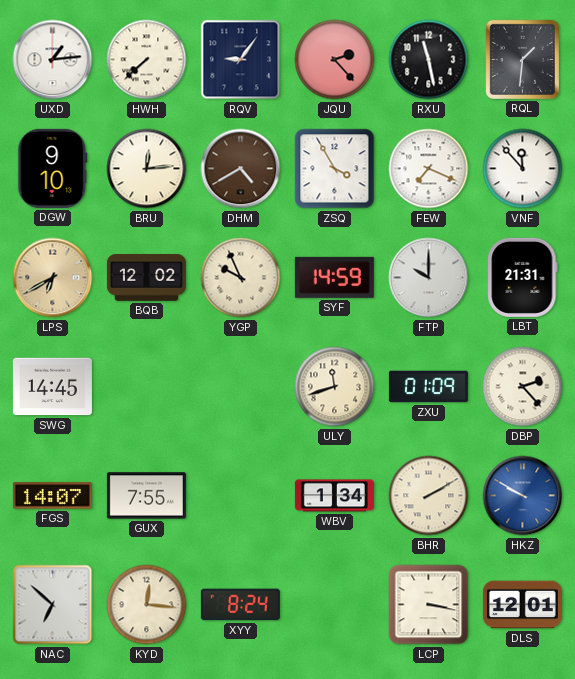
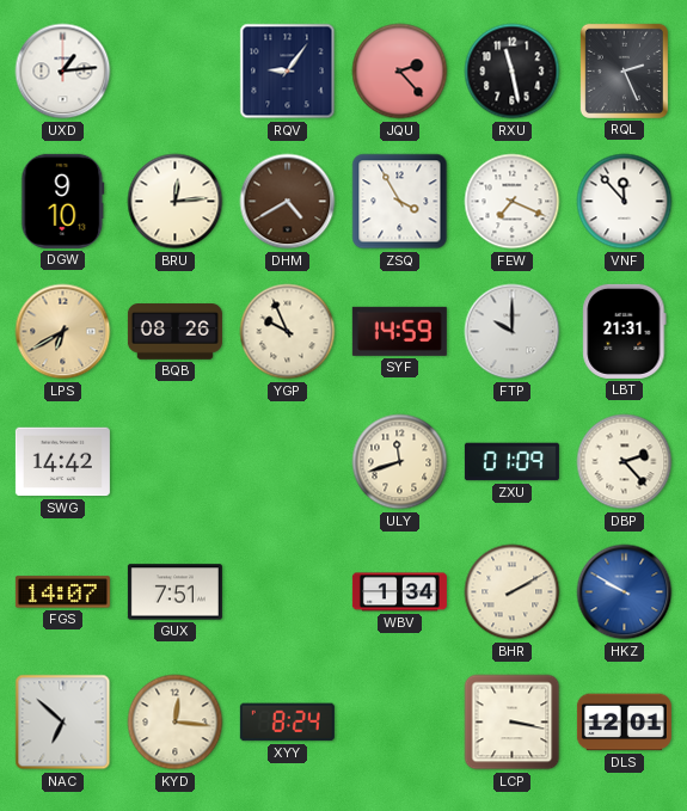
HWH: 7:38 -> none (147, 60)
RQL: 1:31 -> 2:26 (624, 70)
BQB: 12:02 -> 08:26 (174, 332)
SWG: 14:45 -> 14:42 (62, 462)
GUX: 7:55 -> 7:51 (174, 592)
